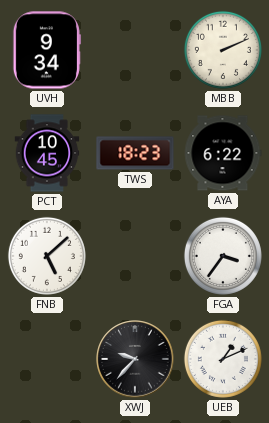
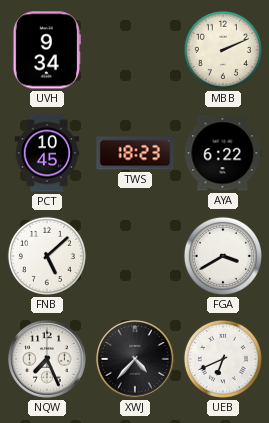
FGA: 3:36 -> 3:40 (223, 256)
NQW: none -> 7:26 (47, 359)
XWJ: 9:37 -> 4:37 (135, 359)
UEB: 1:11 -> 6:41 (223, 359)
